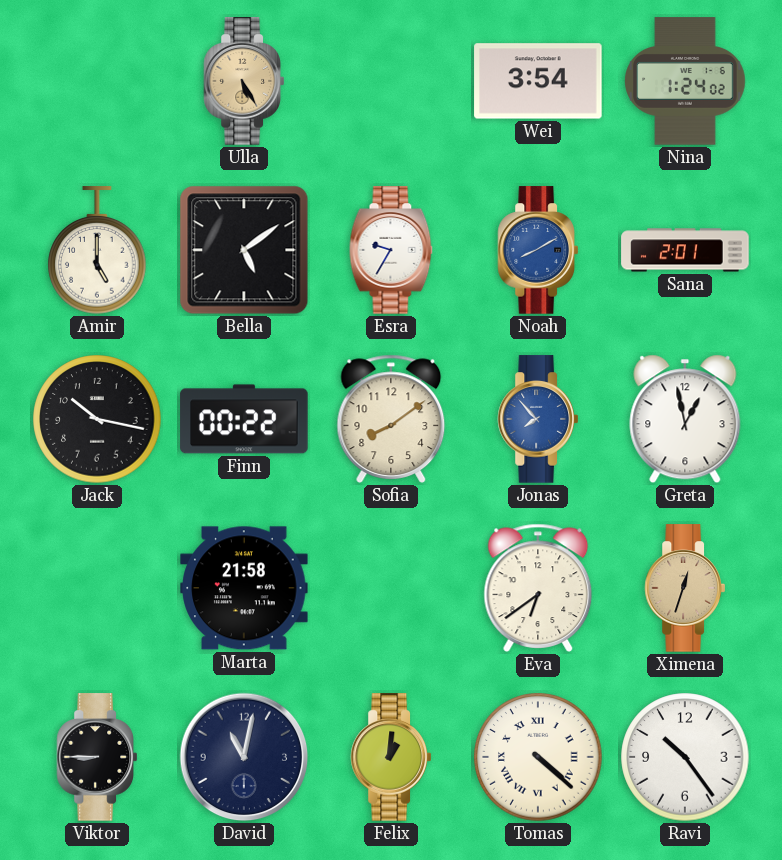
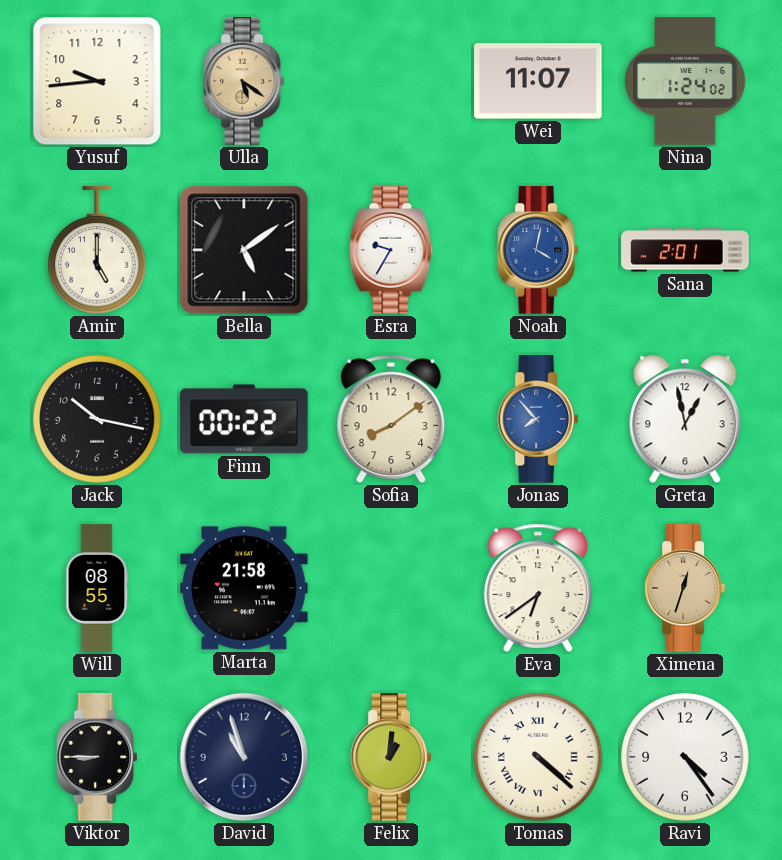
Yusuf: none -> 9:44 (97, 81)
Ulla: 5:25 -> 5:21 (243, 81)
Wei: 3:54 -> 11:07 (538, 81)
Noah: 8:10 -> 4:02 (537, 250)
Will: none -> 08:55 (97, 588)
David: 11:02 -> 10:57 (244, 757)
Ravi: 10:24 -> 4:24 (685, 757)
